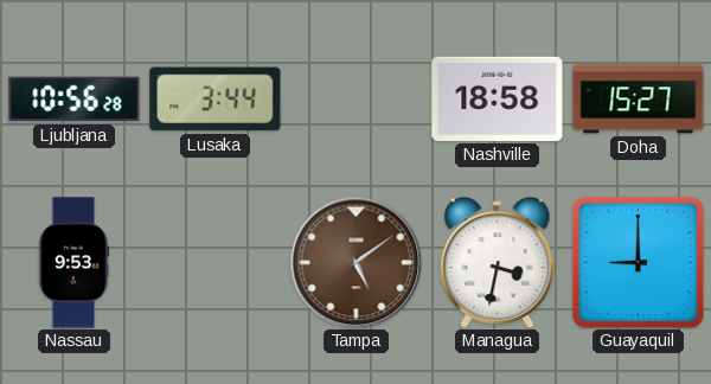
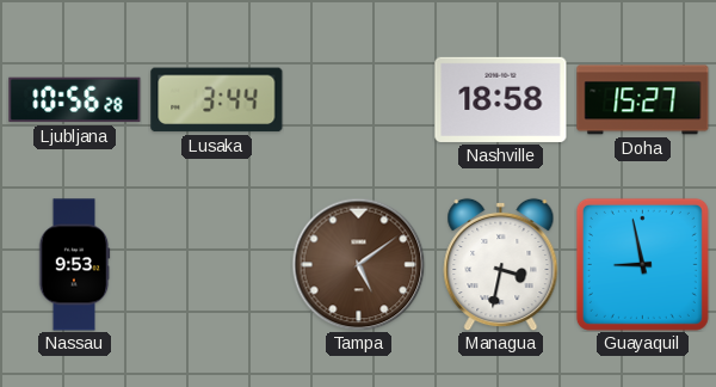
Guayaquil: 9:00 -> 8:58 (642, 264)
